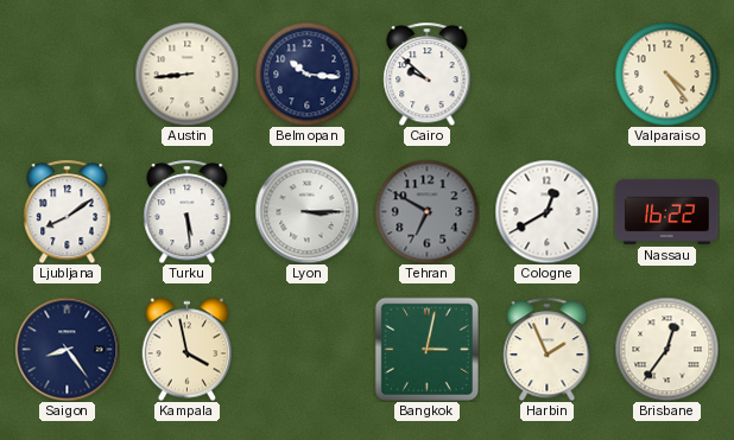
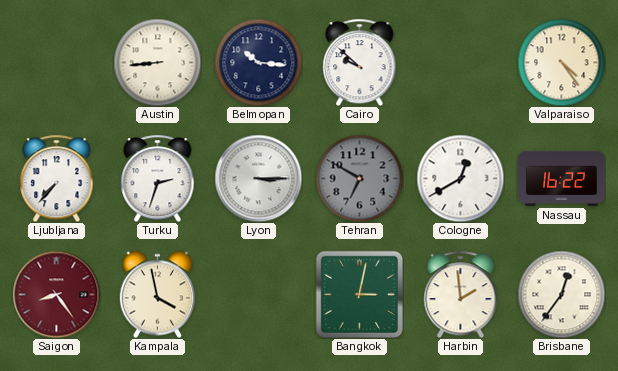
Ljubljana: 8:09 -> 7:37 (57, 178)
Turku: 5:29 -> 2:33 (158, 178)
Saigon dial: navy -> burgundy (56, 294)
Harbin: 1:56 -> 1:59 (461, 294)
